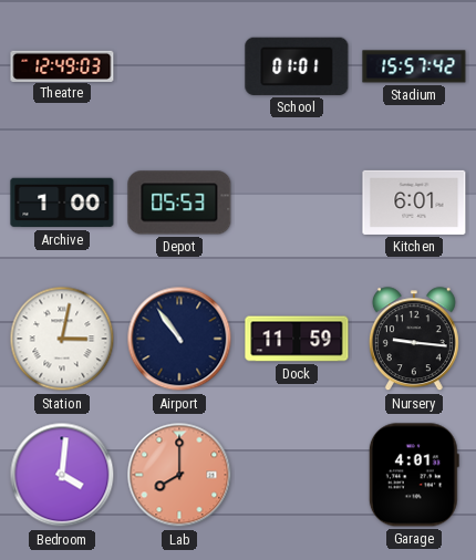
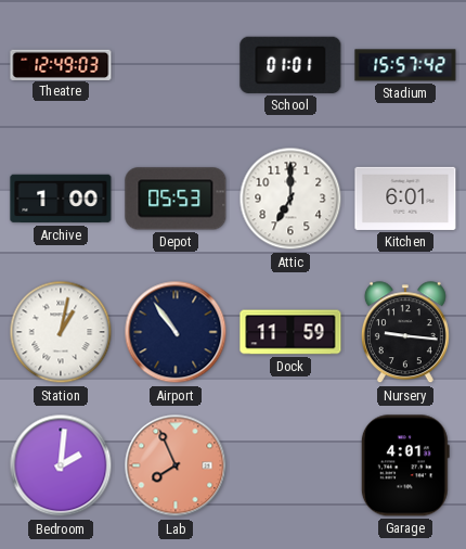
Attic: none -> 7:00 (290, 199)
Station: 3:02 -> 1:02 (61, 332)
Bedroom: 4:01 -> 2:01 (61, 465)
Lab: 8:00 -> 7:56 (176, 465)
